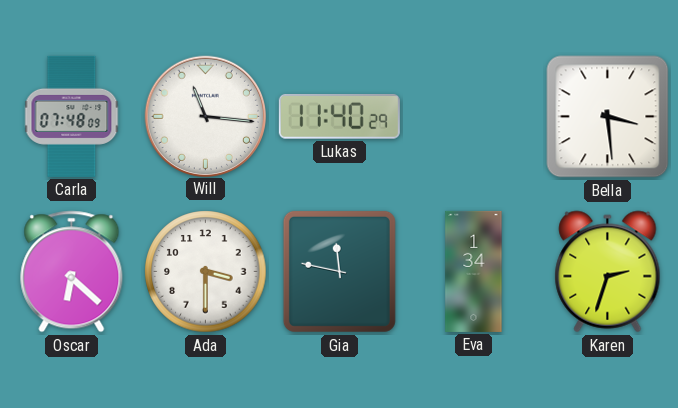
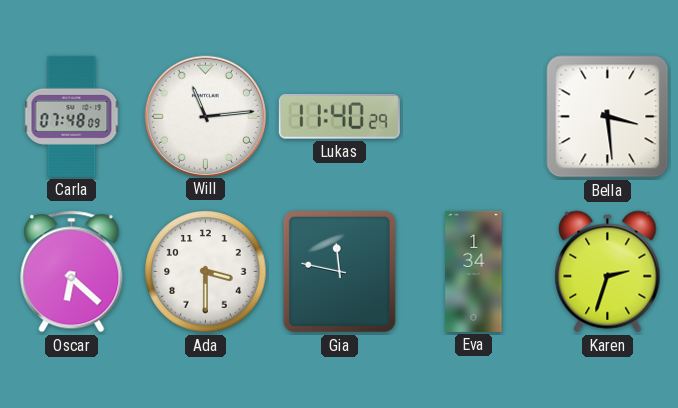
Will: 11:16 -> 11:14 (205, 116)
